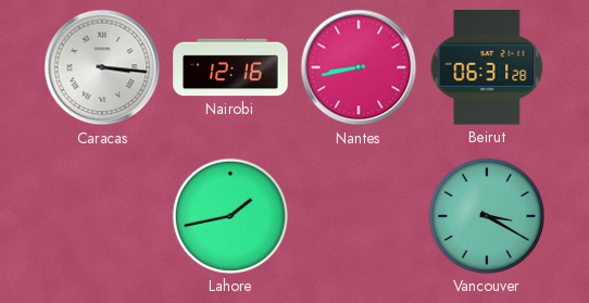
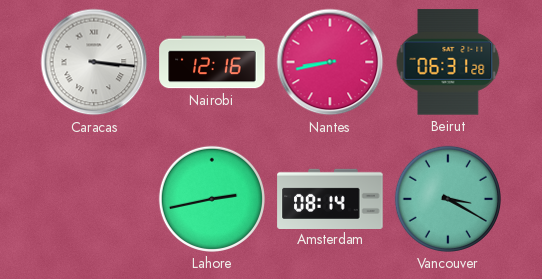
Lahore: 1:43 -> 2:43 (212, 199)
Amsterdam: none -> 08:14 (330, 198)
